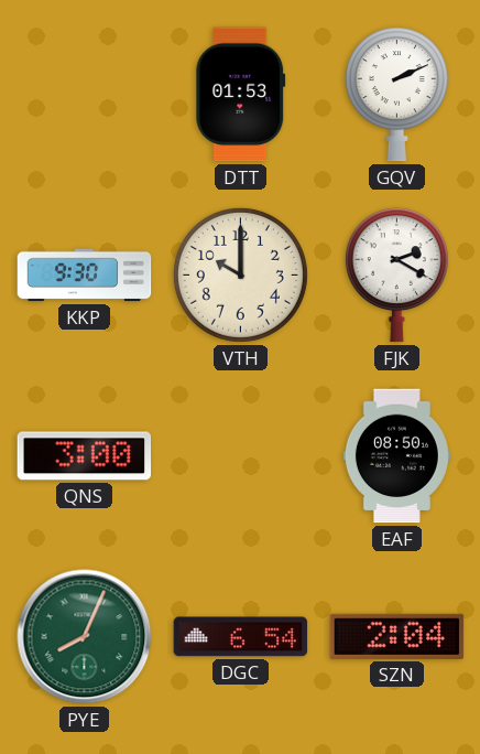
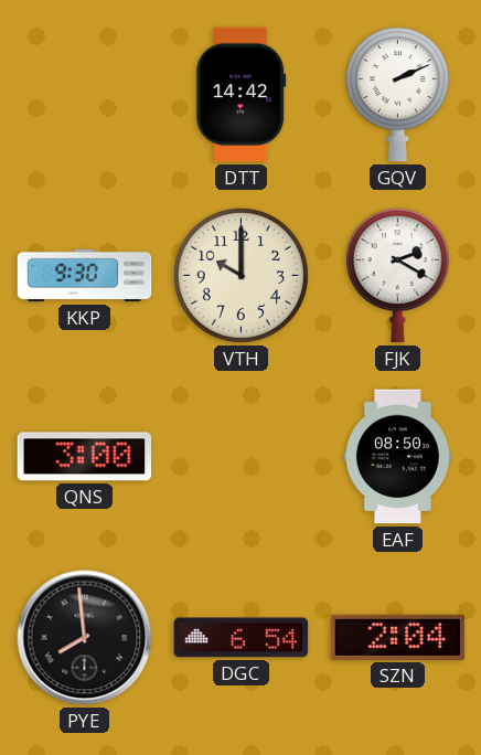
DTT: 01:53 -> 14:42 (242, 95)
PYE: 8:04 -> 7:59 (85, 638)
PYE dial: green -> black (85, 638)
